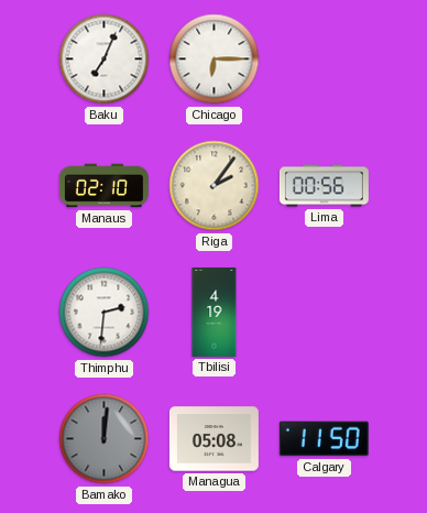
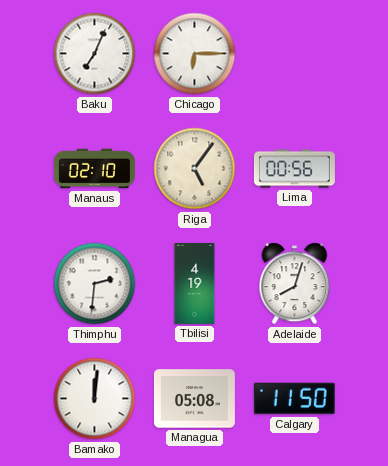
Riga: 2:06 -> 5:06 (195, 169)
Adelaide: none -> 8:03 (295, 284)
Bamako dial: grey -> white (95, 399)
